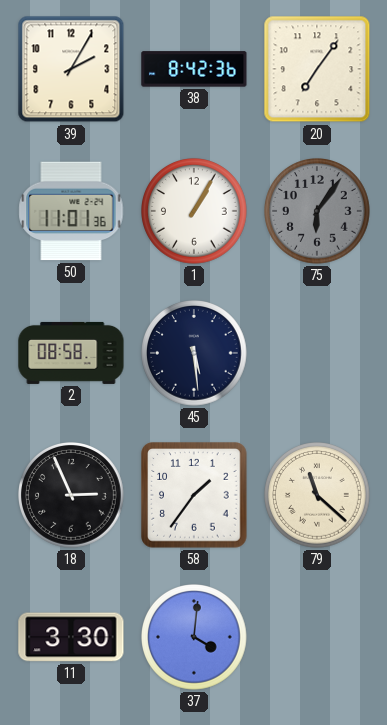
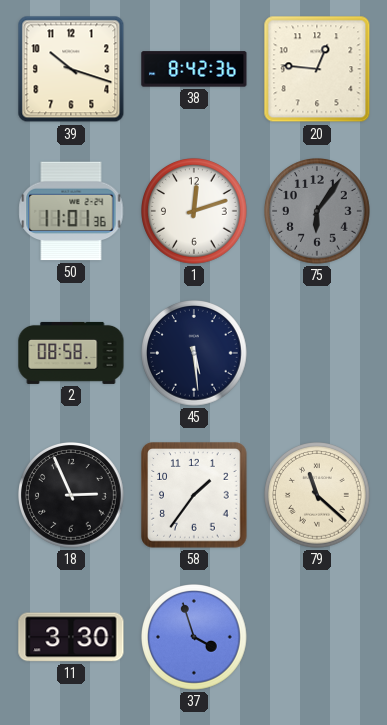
39: 2:05 -> 10:18 (71, 69)
20: 7:06 -> 12:46 (317, 69)
1: 1:05 -> 12:12 (195, 212)
37: 4:01 -> 3:57 (195, 638)
